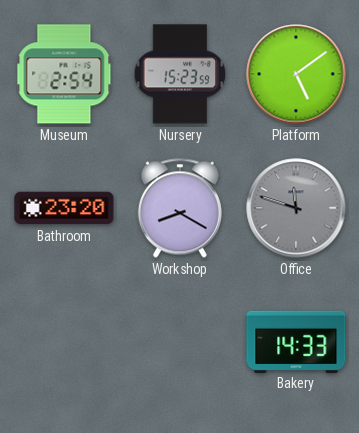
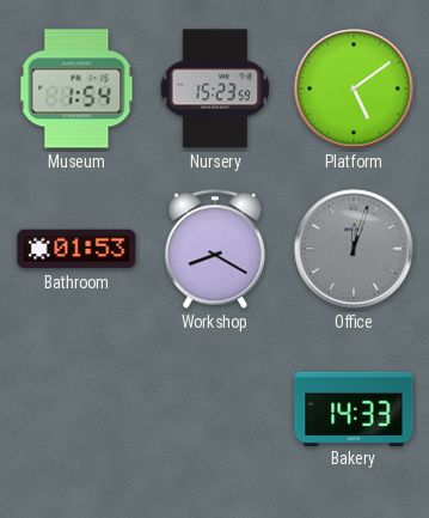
Museum: 2:54 -> 1:54 (76, 89)
Bathroom: 23:20 -> 01:53 (76, 249)
Office: 11:48 -> 12:03 (354, 249)
